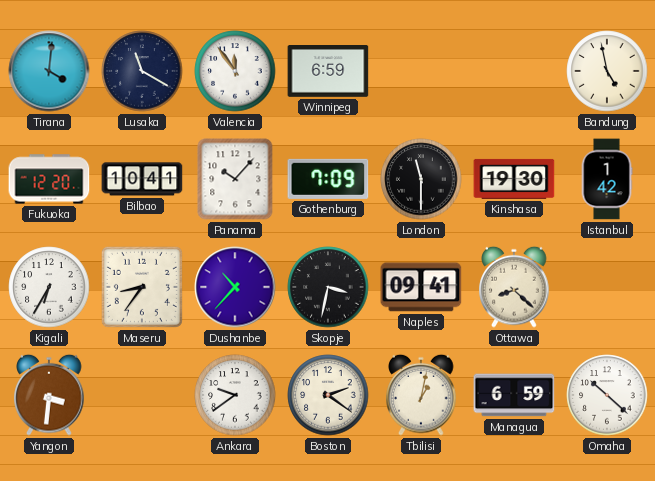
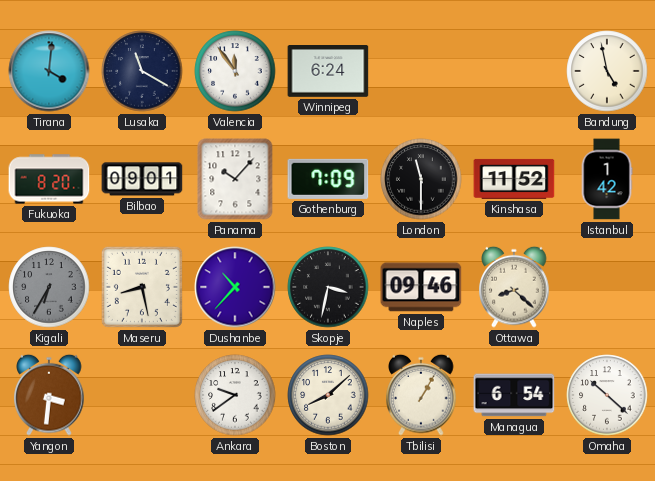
Winnipeg: 6:59 -> 6:24 (328, 72)
Fukuoka: 12:20 -> 8:20 (49, 179)
Bilbao: 10:41 -> 09:01 (142, 179)
Kinshasa: 19:30 -> 11:52 (514, 179)
Kigali dial: white -> grey (49, 287)
Maseru: 8:36 -> 8:28 (142, 287)
Naples: 09:41 -> 09:46 (421, 287)
Boston: 2:21 -> 8:08 (328, 395)
Tbilisi: 1:02 -> 1:05 (421, 395)
Managua: 6:59 -> 6:54 (514, 395)
